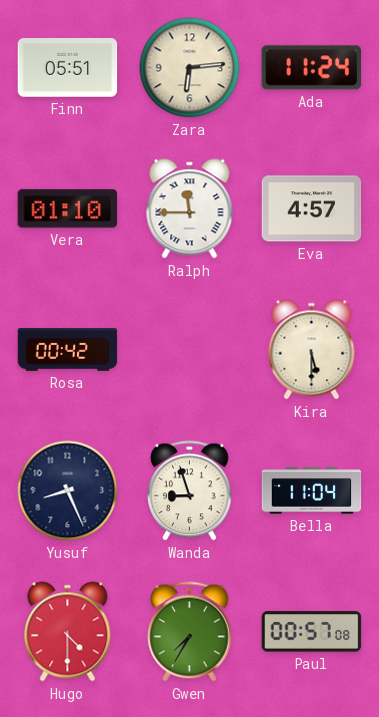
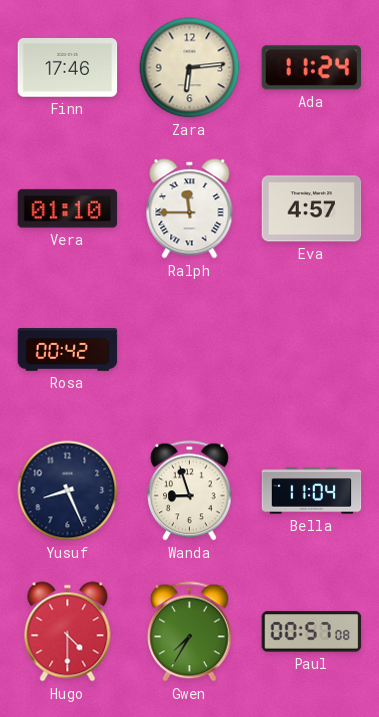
Finn: 05:51 -> 17:46 (68, 68)
Kira: 5:30 -> none (312, 350)
